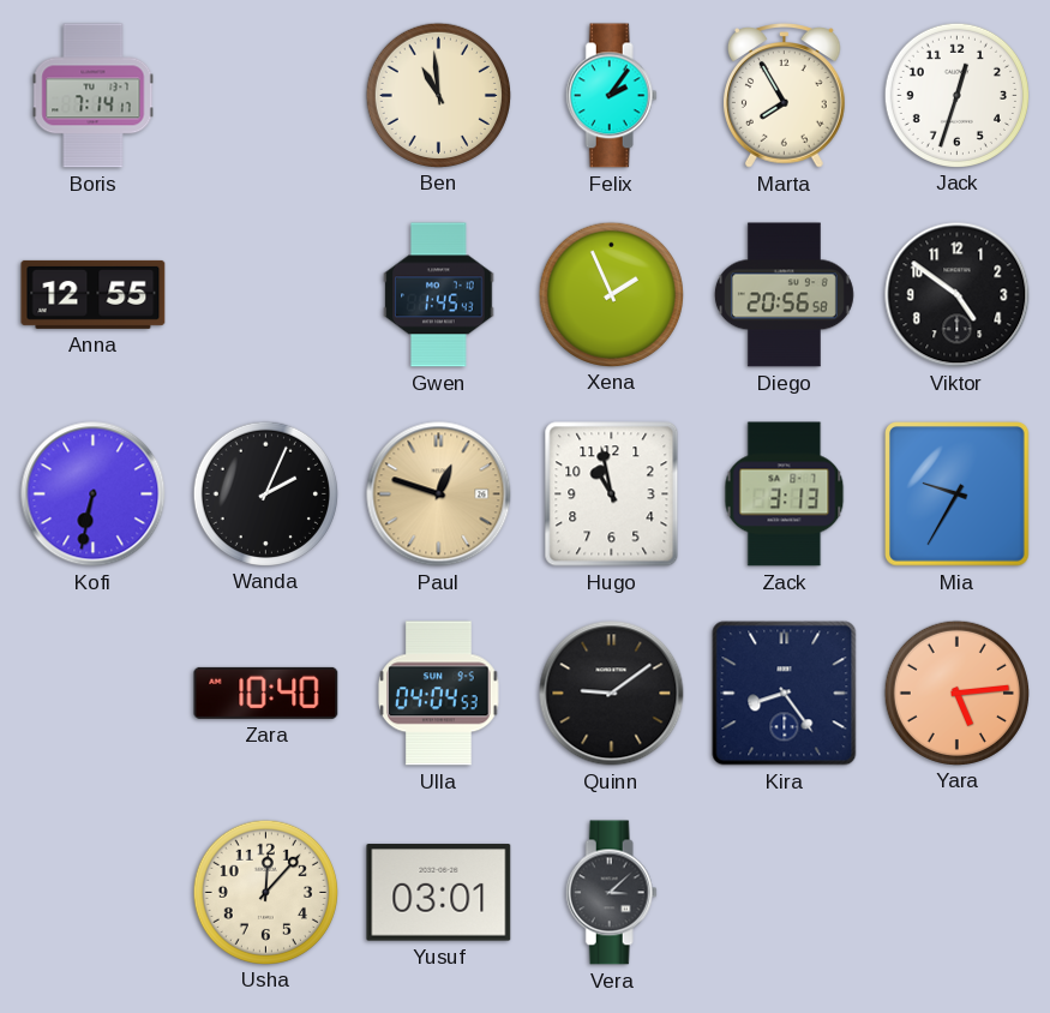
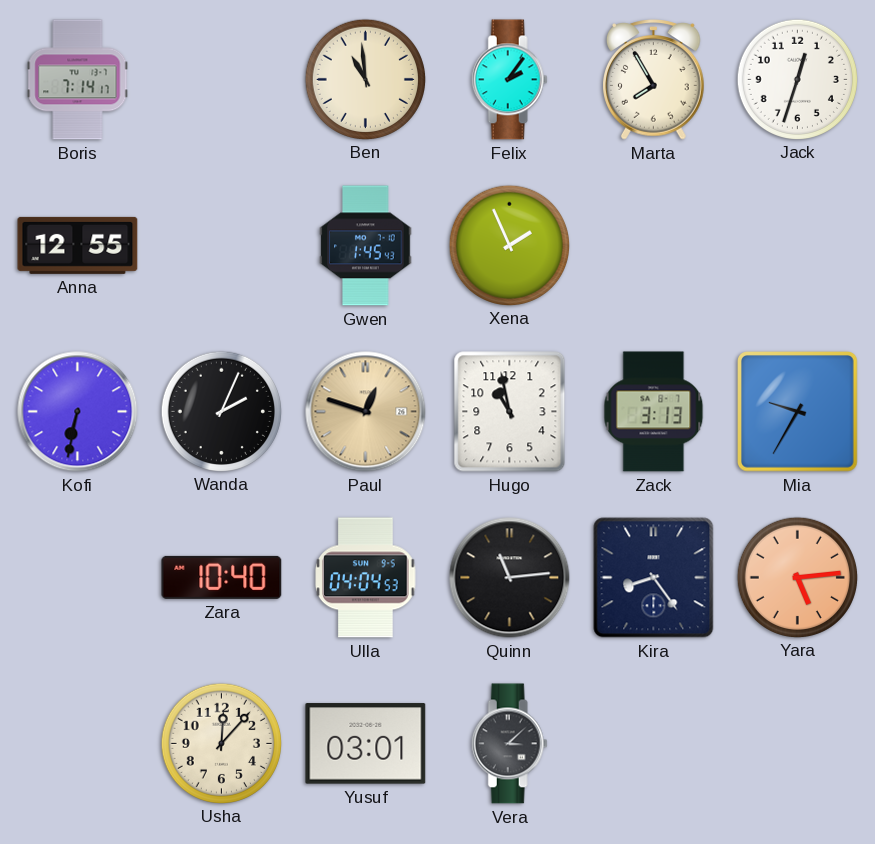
Diego: 20:56 -> none (784, 295)
Viktor: 4:51 -> none (958, 295)
Quinn: 9:09 -> 11:14 (510, 578)
